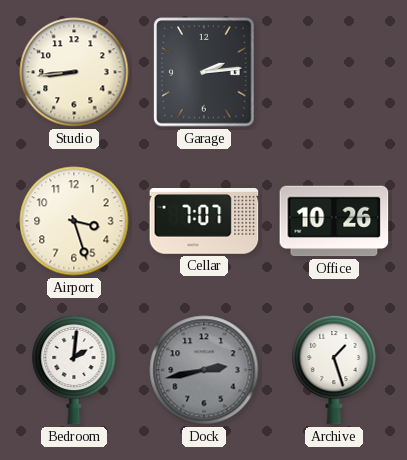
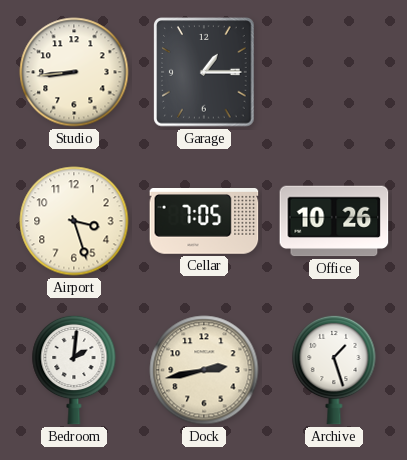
Garage: 2:14 -> 1:15 (204, 72)
Cellar: 7:07 -> 7:05 (204, 222)
Dock dial: grey -> cream (204, 370)
